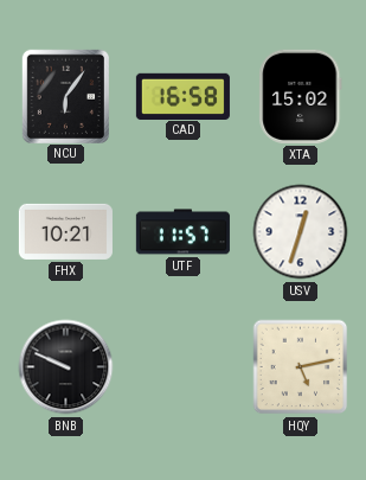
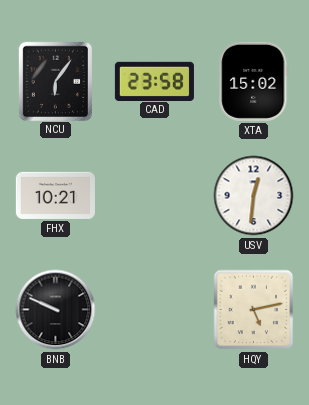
CAD: 16:58 -> 23:58 (154, 81)
UTF: 11:57 -> none (182, 232)
USV: 12:33 -> 12:31 (254, 196)
